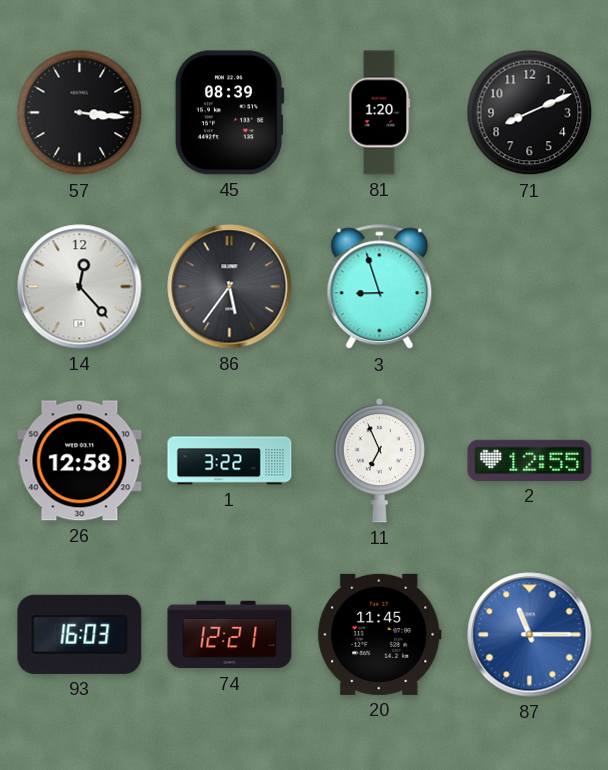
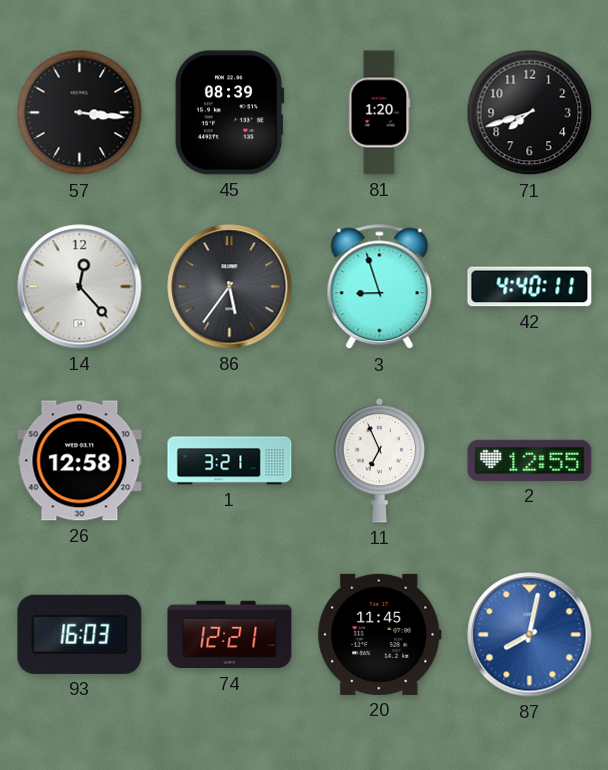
71: 8:11 -> 7:42 (530, 113)
42: none -> 4:40 (530, 287)
1: 3:22 -> 3:21 (230, 461)
87: 11:15 -> 8:02 (530, 635)
